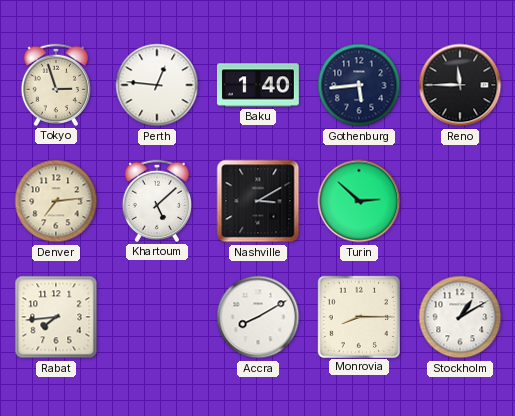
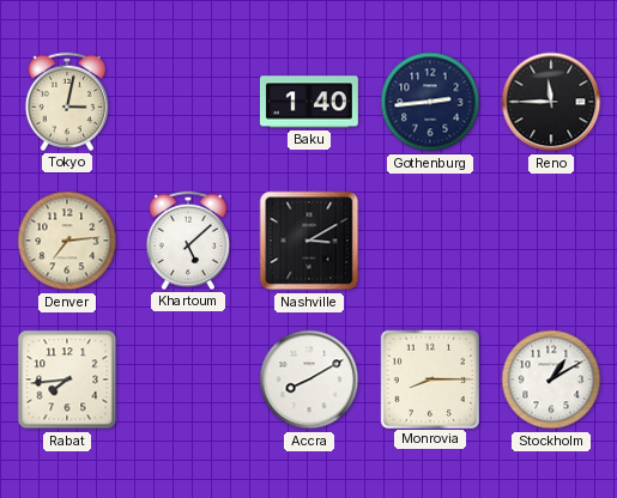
Tokyo: 2:57 -> 3:02 (66, 102)
Perth: 12:46 -> none (157, 85)
Gothenburg: 5:44 -> 2:44 (430, 102)
Turin: 2:52 -> none (359, 201)
